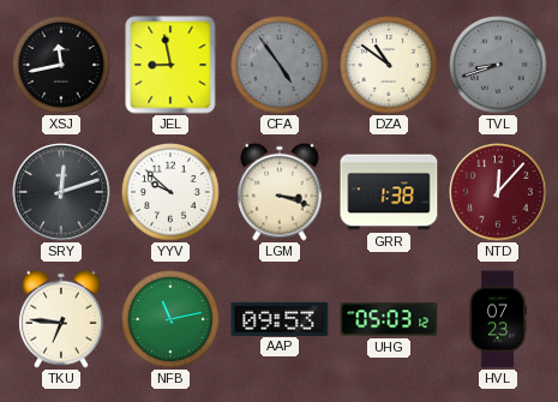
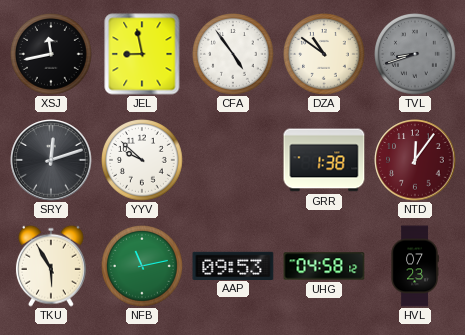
CFA dial: grey -> white (234, 55)
LGM: 3:18 -> none (280, 192)
NTD: 12:07 -> 12:06 (415, 160)
TKU: 6:46 -> 5:55 (51, 266)
UHG: 05:03 -> 04:58 (324, 266)
